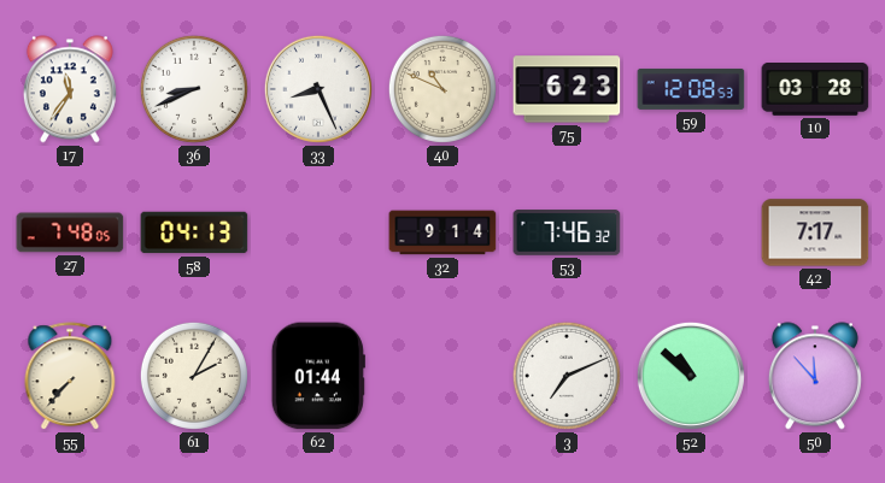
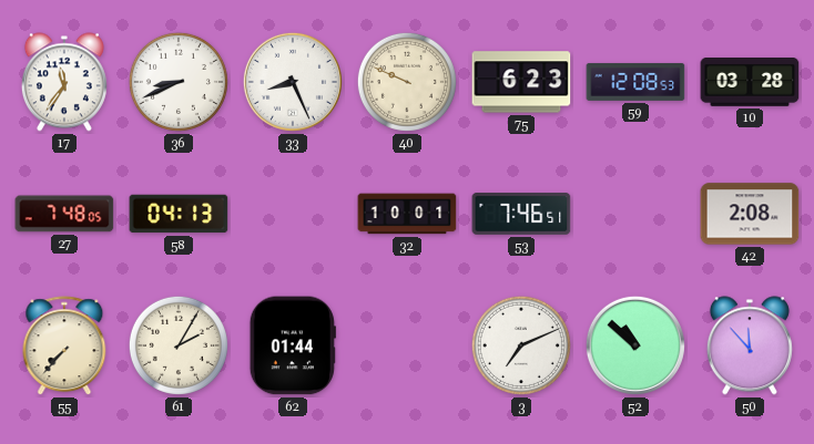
40: 10:49 -> 9:49 (407, 82)
32: 9:14 -> 10:01 (407, 214)
53: 7:46:32 -> 7:46:51 (521, 214)
42: 7:17 -> 2:08 (750, 214)
